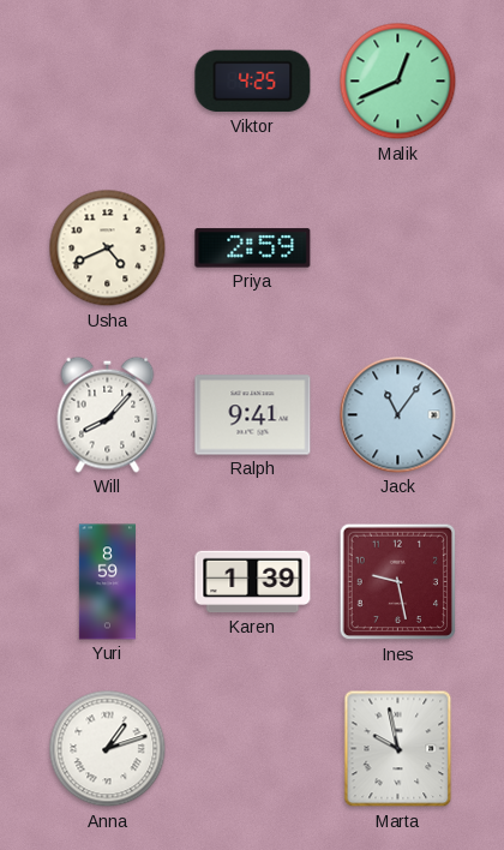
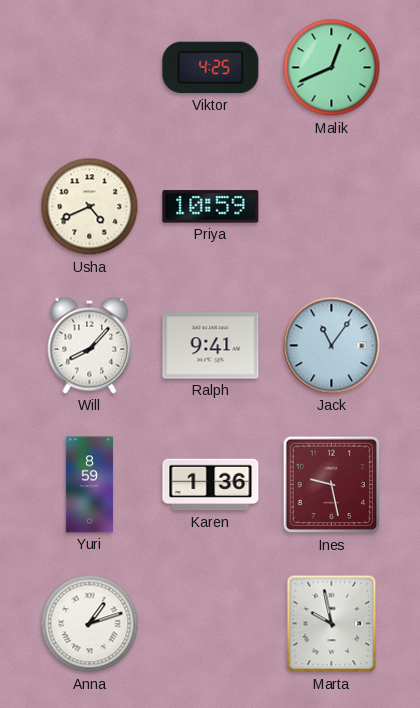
Priya: 2:59 -> 10:59 (211, 207)
Karen: 1:39 -> 1:36 (211, 485)
